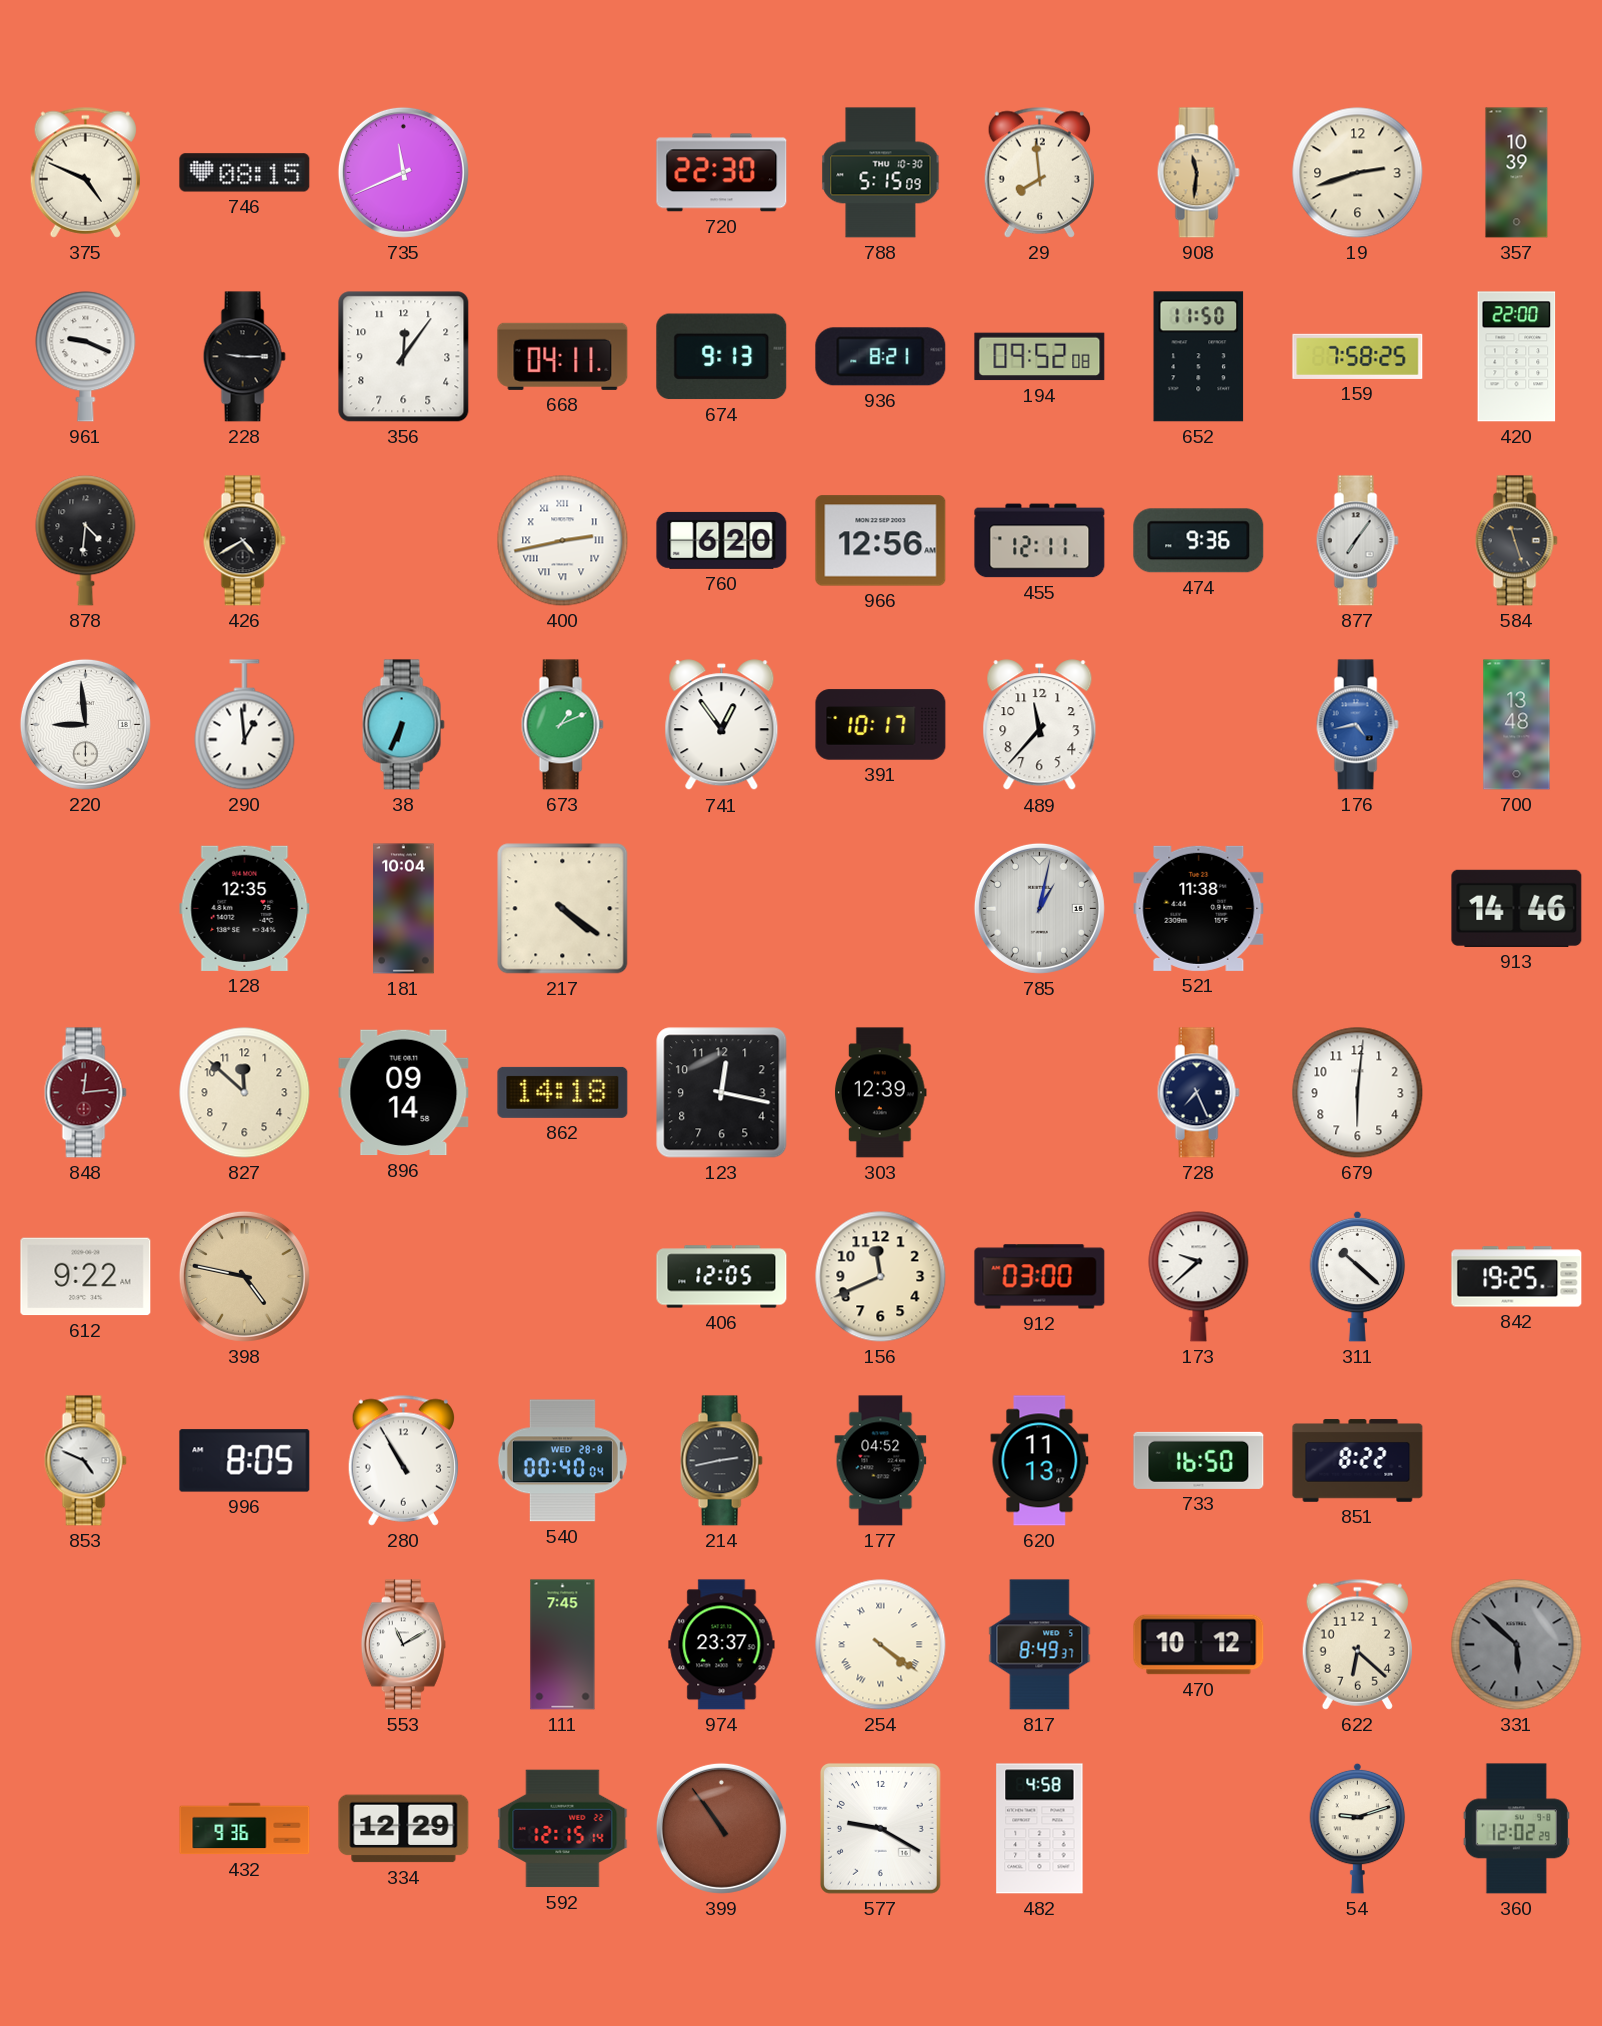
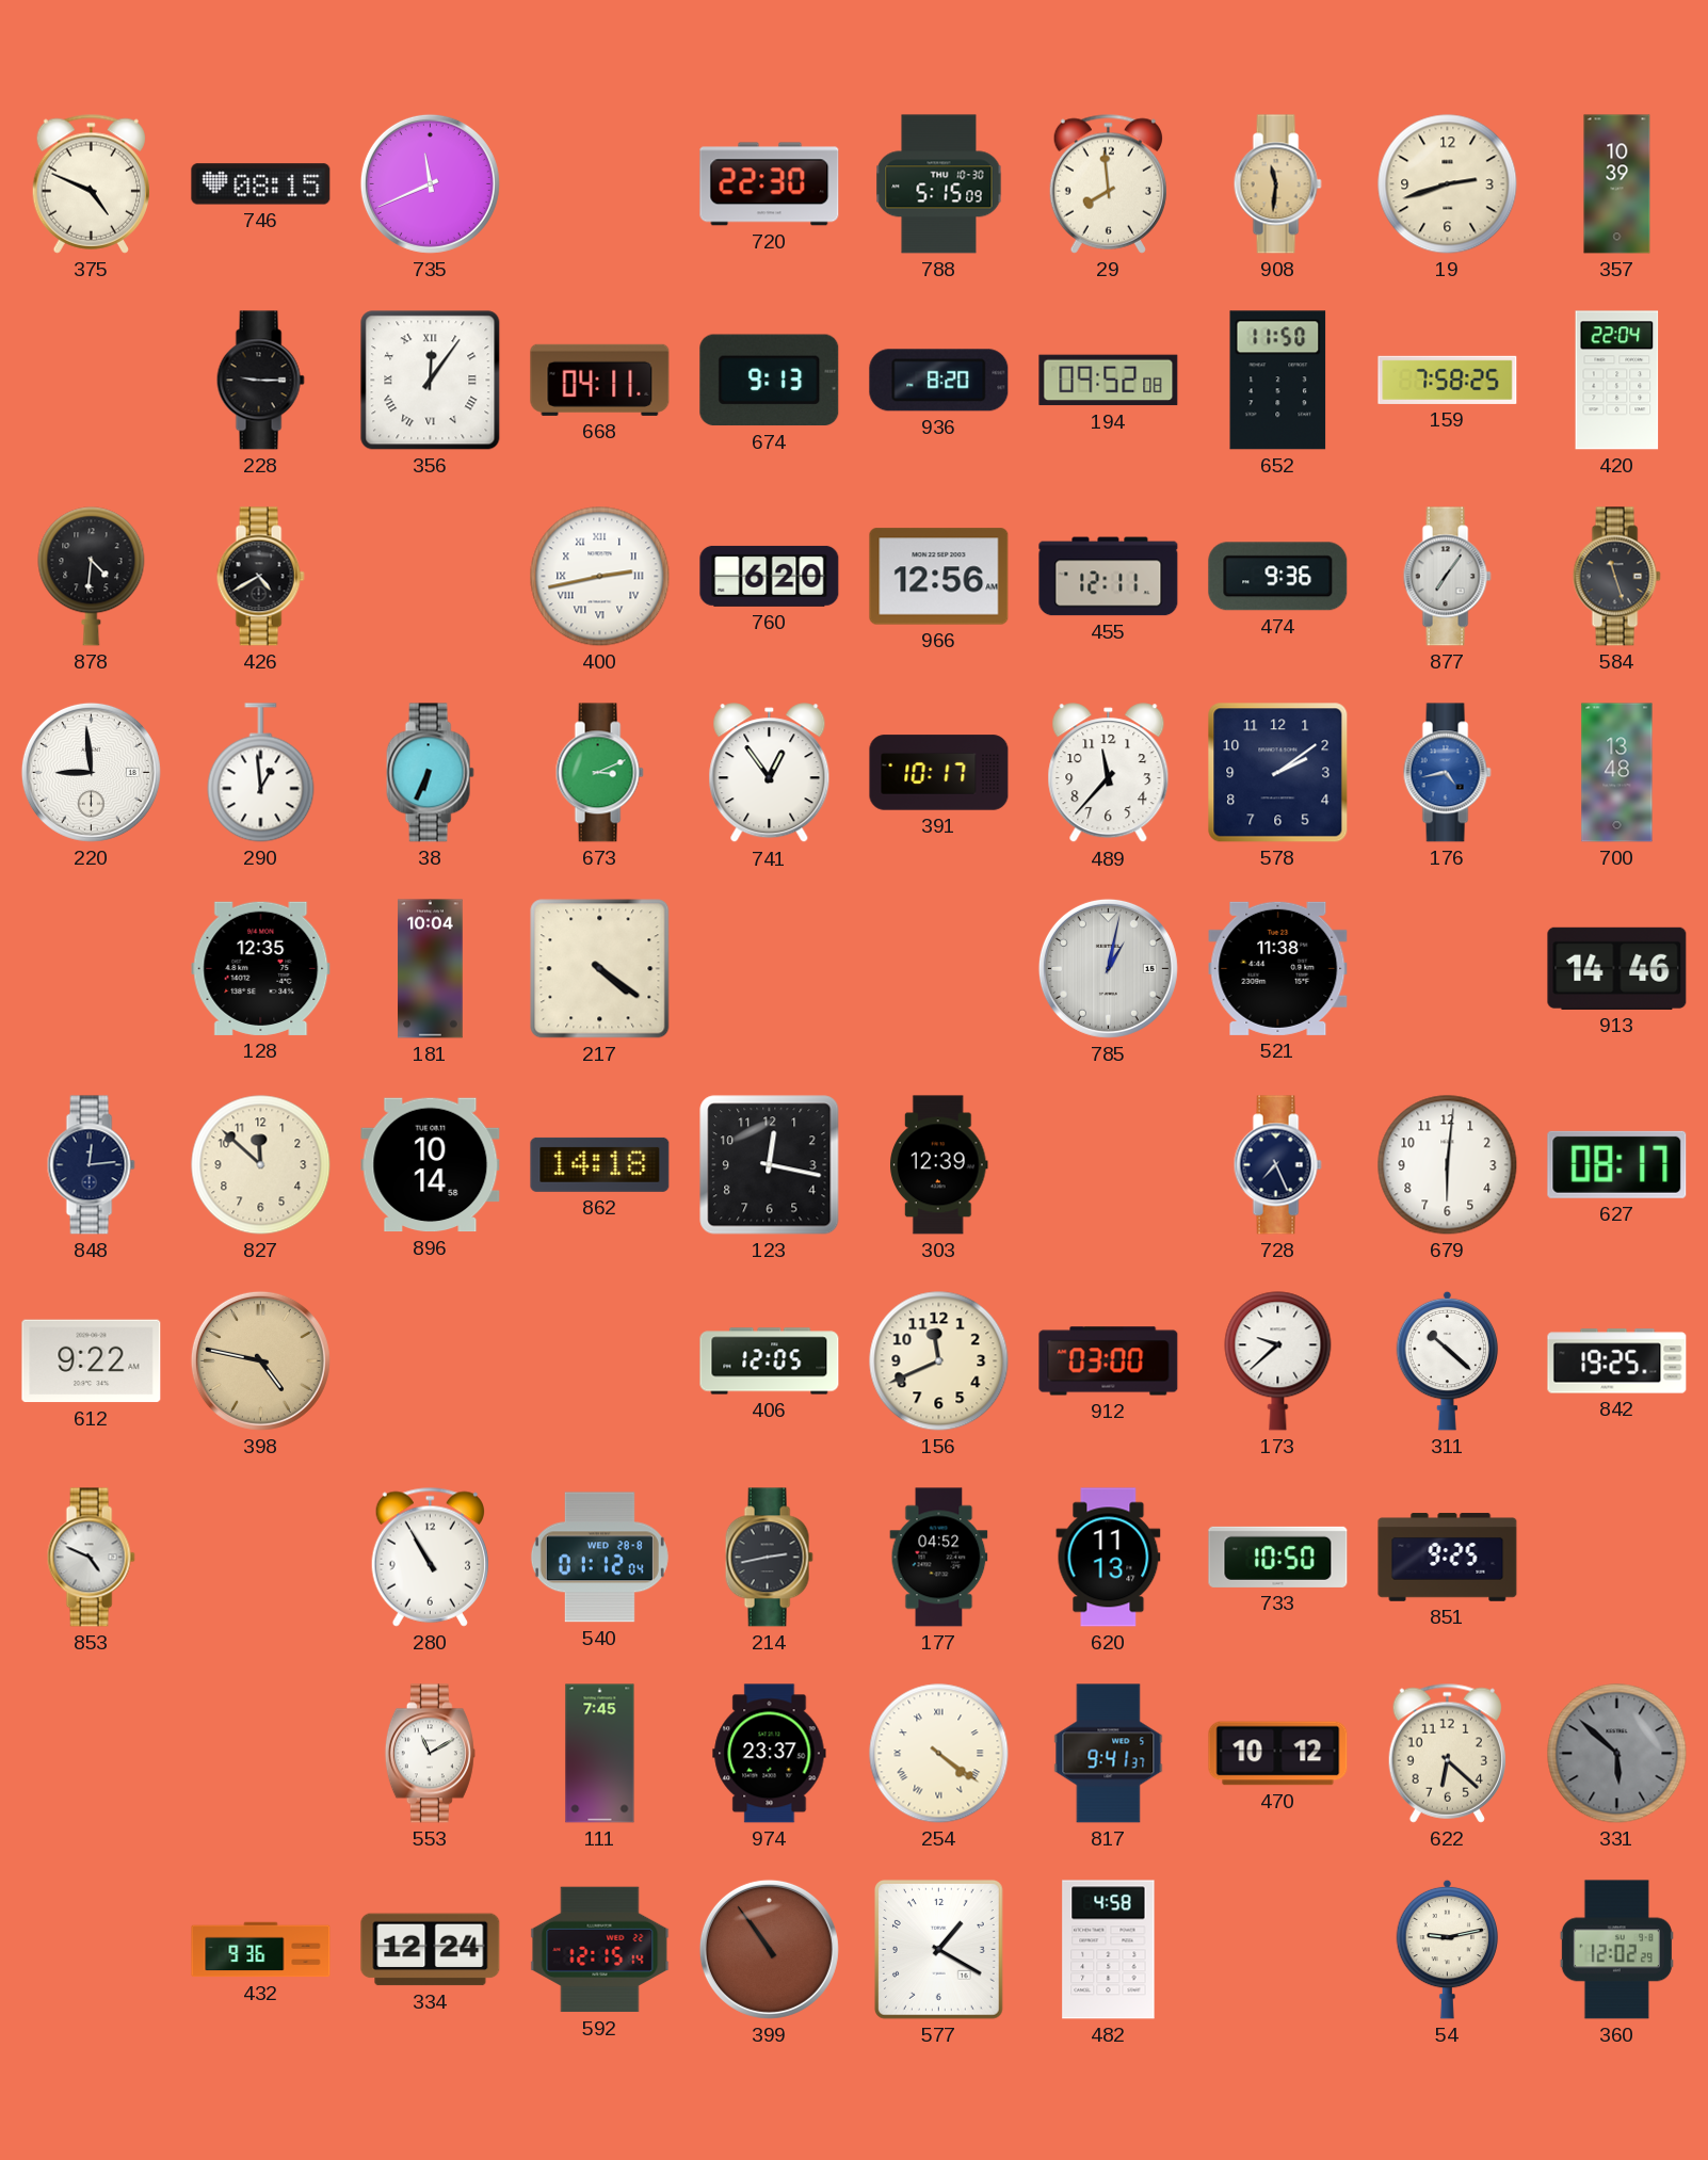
961: 9:19 -> none (86, 357)
356 numerals: Arabic -> Roman (431, 381)
936: 8:21 -> 8:20 (939, 381)
420: 22:00 -> 22:04 (1617, 381)
673: 1:11 -> 3:11 (599, 773)
578: none -> 2:09 (1278, 773)
848 dial: burgundy -> navy (91, 1165)
896: 09:14 -> 10:14 (431, 1165)
627: none -> 08:17 (1617, 1164)
996: 8:05 -> none (245, 1461)
540: 00:40 -> 01:12 (599, 1558)
733: 16:50 -> 10:50 (1278, 1557)
851: 8:22 -> 9:25 (1448, 1558)
817: 8:49 -> 9:41 (1109, 1754)
334: 12:29 -> 12:24 (431, 1950)
577: 9:20 -> 1:20 (938, 1949)
54: 9:12 -> 9:13 (1448, 1949)
